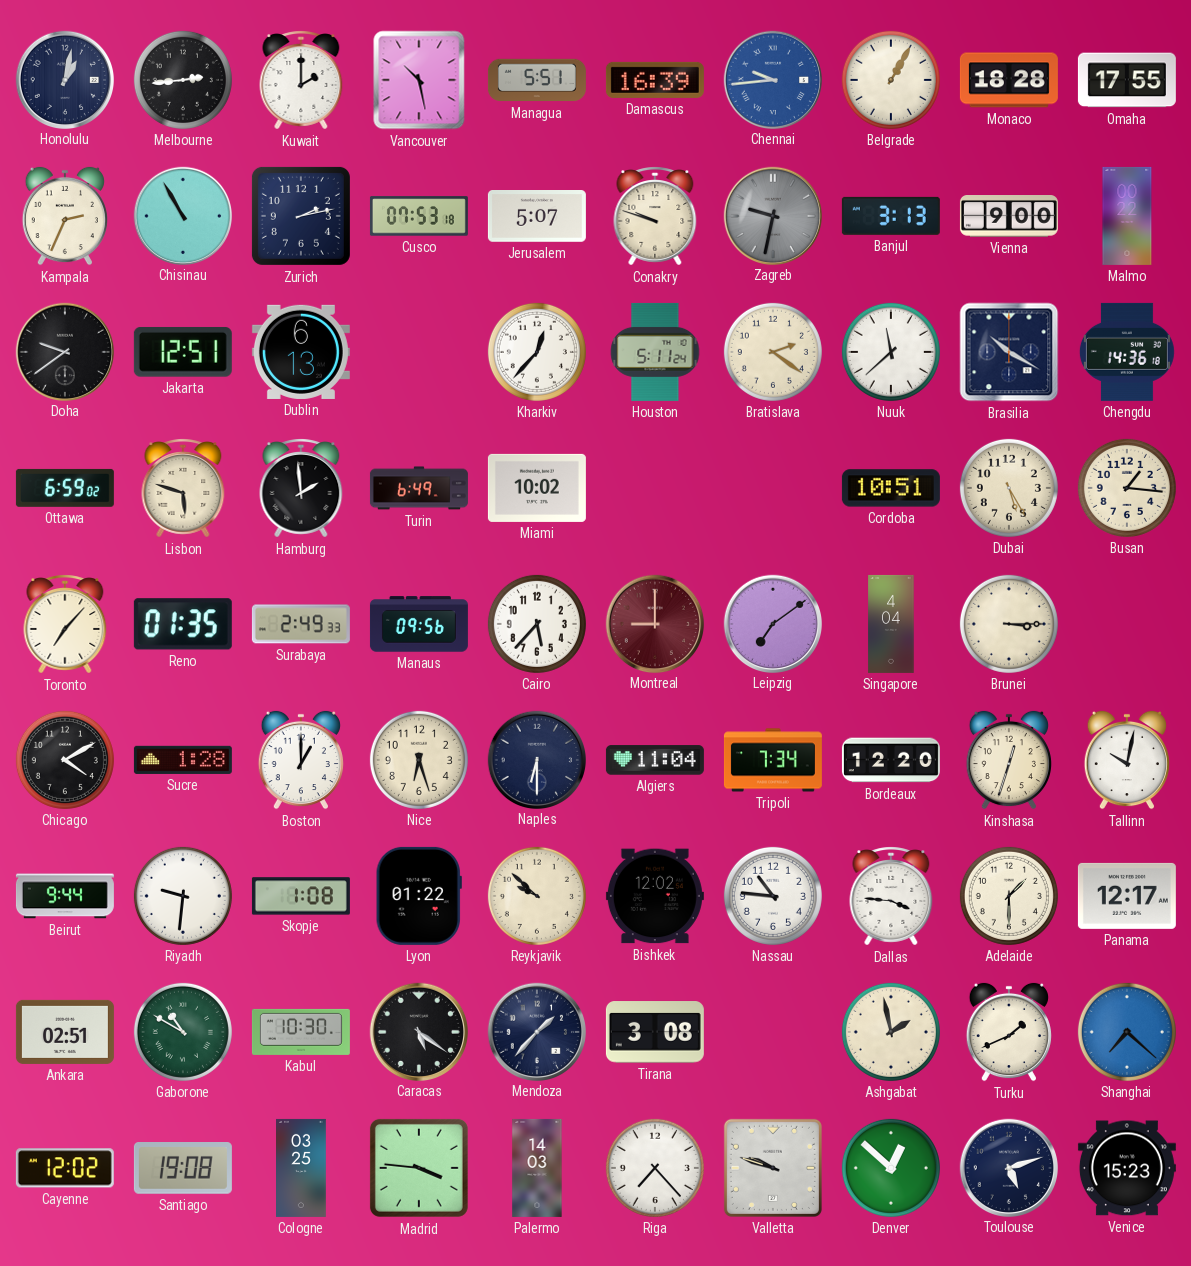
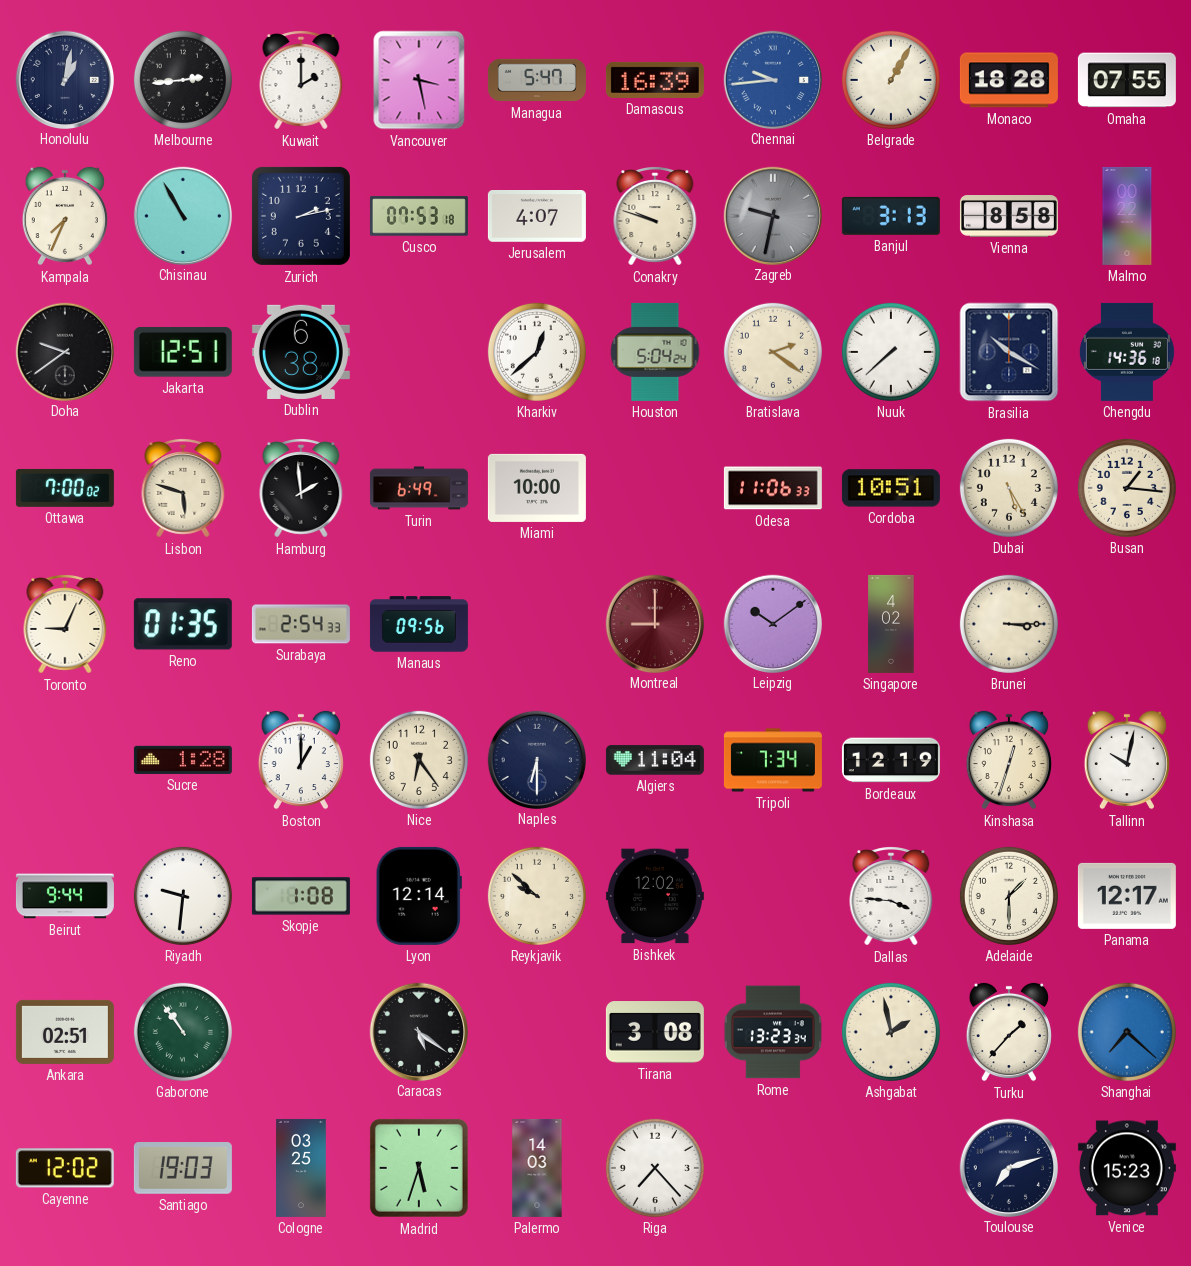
Vancouver: 10:28 -> 3:28 (419, 80)
Managua: 5:51 -> 5:47 (537, 80)
Omaha: 17:55 -> 07:55 (1127, 80)
Kampala: 2:34 -> 7:34 (65, 216)
Jerusalem: 5:07 -> 4:07 (537, 217)
Vienna: 9:00 -> 8:58 (1009, 217)
Dublin: 6:13 -> 6:38 (301, 352)
Kharkiv: 12:37 -> 12:38 (537, 352)
Houston: 5:11 -> 5:04 (655, 352)
Nuuk: 11:38 -> 7:38 (891, 352)
Ottawa: 6:59 -> 7:00 (65, 488)
Miami: 10:02 -> 10:00 (537, 488)
Odesa: none -> 11:06 (773, 488)
Toronto: 7:07 -> 9:04 (65, 624)
Surabaya: 2:49 -> 2:54 (301, 624)
Cairo: 5:37 -> none (537, 624)
Leipzig: 7:09 -> 10:09 (773, 623)
Singapore: 4:04 -> 4:02 (891, 624)
Chicago: 4:10 -> none (65, 760)
Nice: 6:27 -> 6:24 (419, 760)
Bordeaux: 12:20 -> 12:19 (891, 760)
Lyon: 01:22 -> 12:14 (419, 896)
Nassau: 10:46 -> none (773, 896)
Gaborone: 10:50 -> 10:54 (183, 1032)
Kabul: 10:30 -> none (301, 1032)
Mendoza: 1:37 -> none (537, 1031)
Rome: none -> 13:23 (773, 1032)
Turku: 1:41 -> 1:37 (1009, 1032)
Santiago: 19:08 -> 19:03 (183, 1168)
Madrid: 3:46 -> 5:33 (419, 1168)
Valletta: 9:48 -> none (773, 1168)
Denver: 12:52 -> none (891, 1168)
Toulouse: 5:12 -> 7:12 (1009, 1167)
